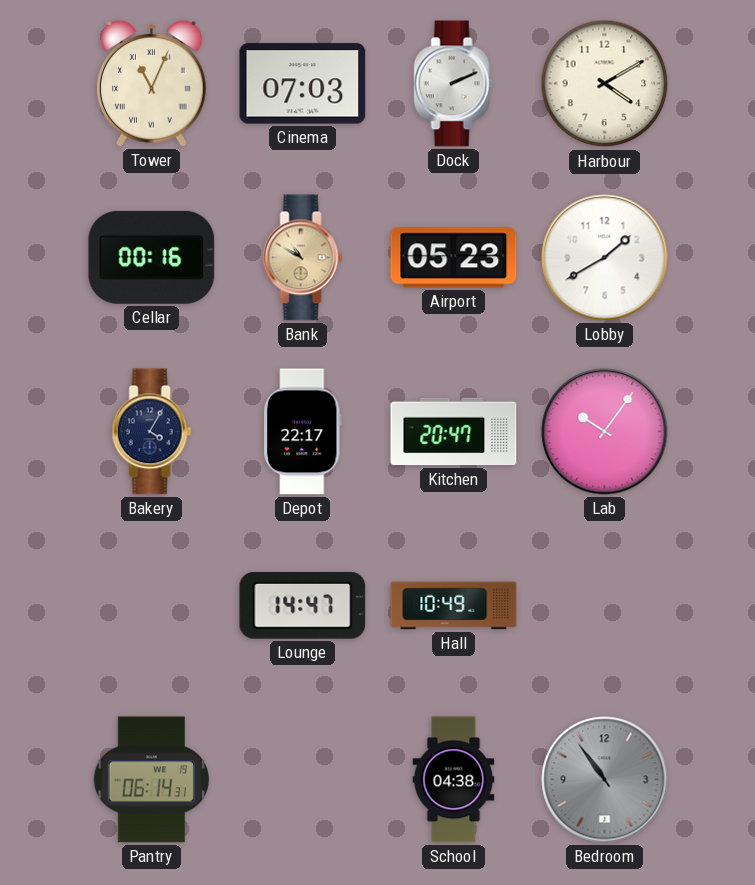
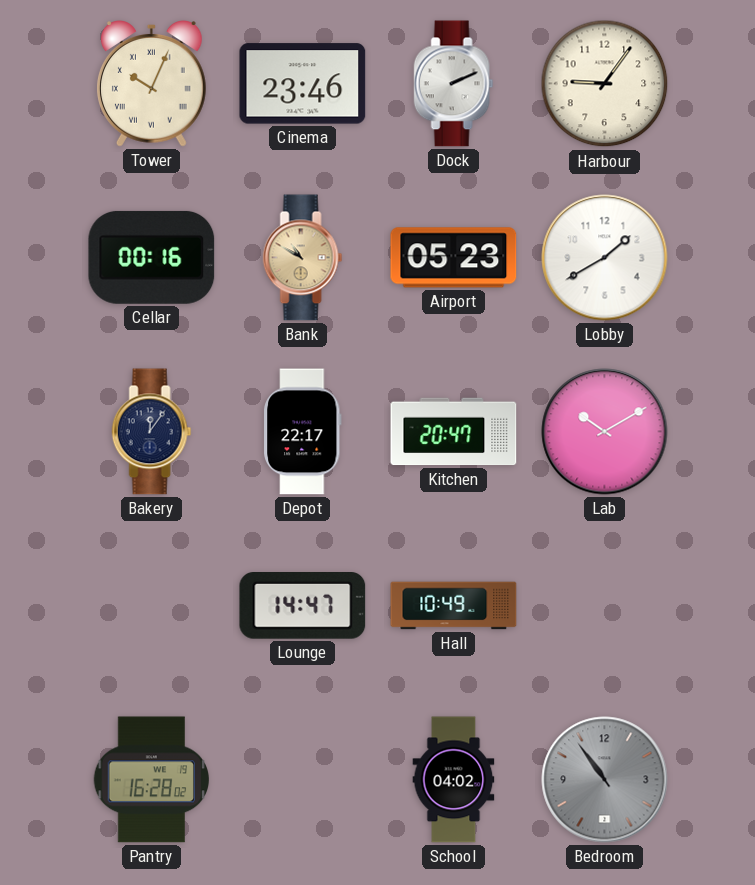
Tower: 11:04 -> 10:04 (151, 84)
Cinema: 07:03 -> 23:46 (303, 84)
Harbour: 4:10 -> 9:06 (605, 84)
Bakery: 4:05 -> 12:06 (152, 432)
Lab: 10:06 -> 10:10 (605, 432)
Pantry: 06:14 -> 16:28 (151, 780)
School: 04:38 -> 04:02 (454, 780)
